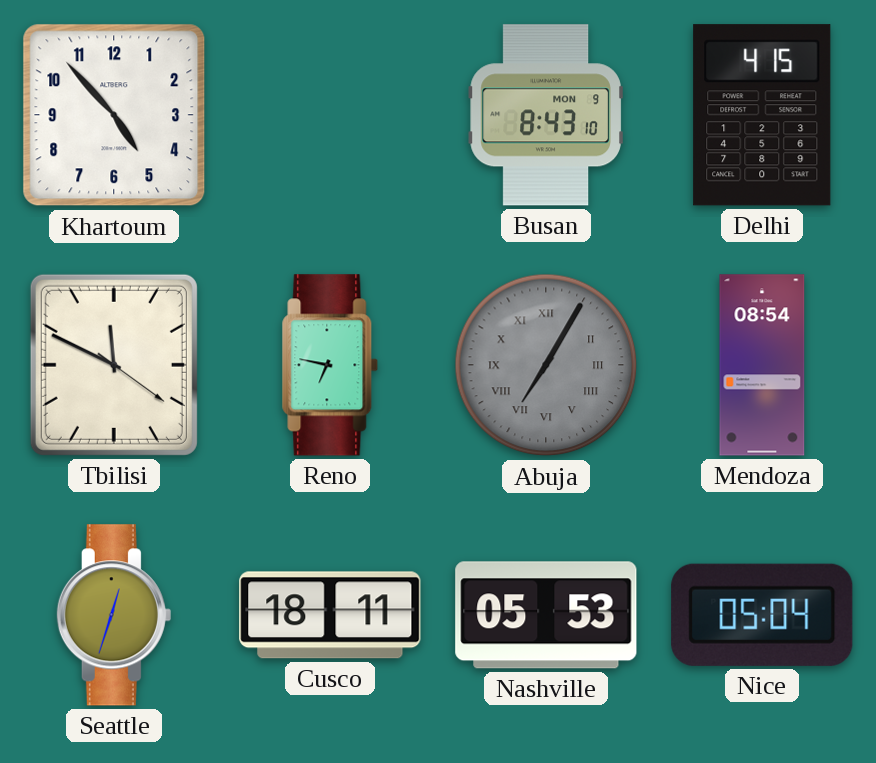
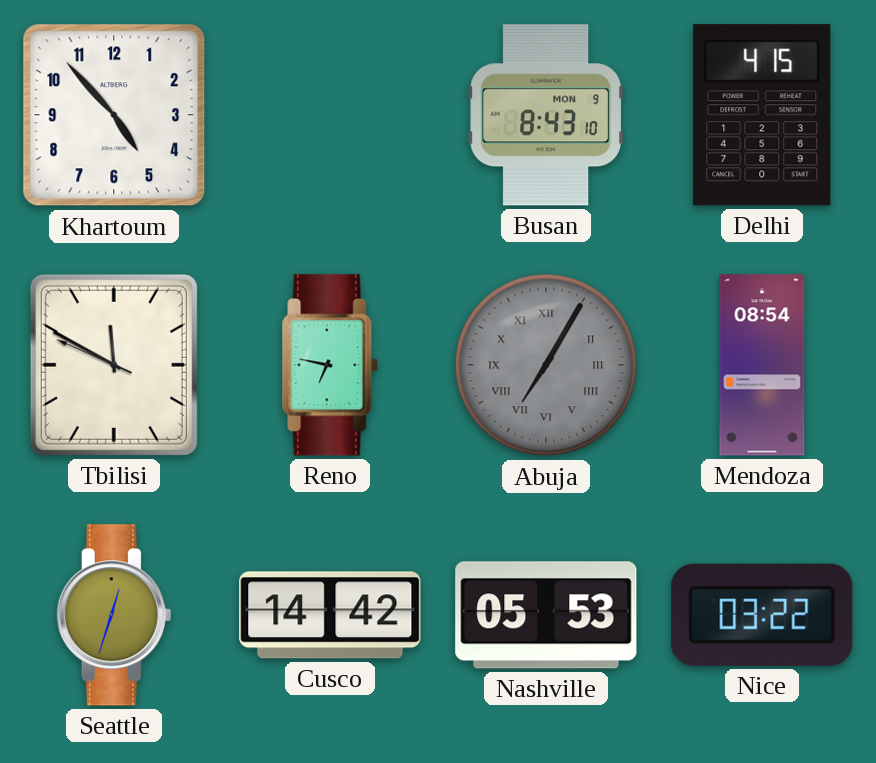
Tbilisi: 11:49:21 -> 11:49:49 (114, 365)
Cusco: 18:11 -> 14:42 (330, 615)
Nice: 05:04 -> 03:22 (762, 615)
